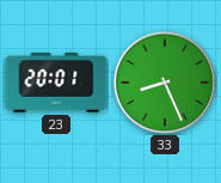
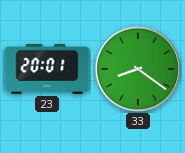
33: 8:26 -> 8:21 (137, 68)
